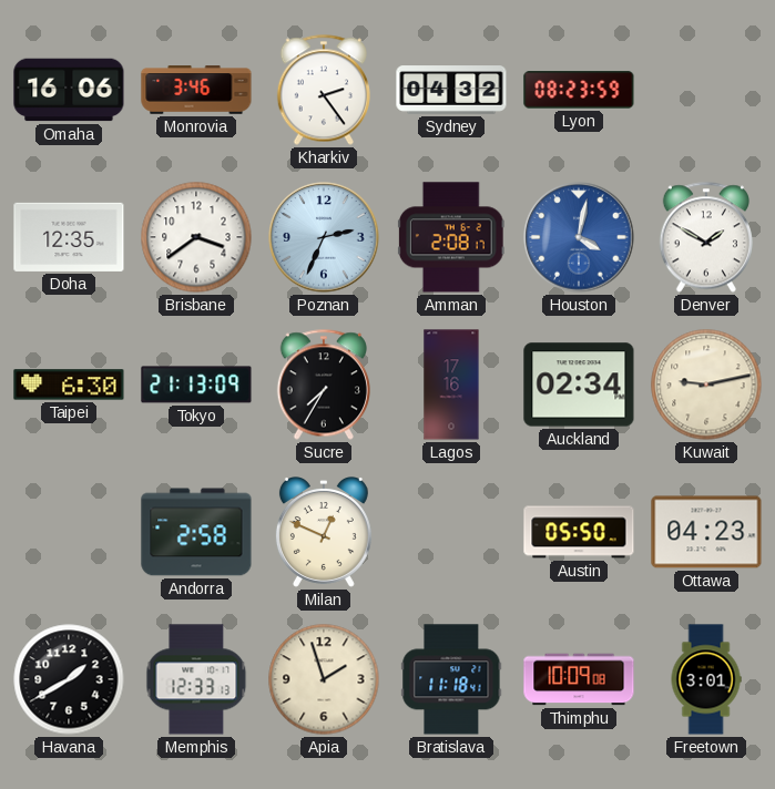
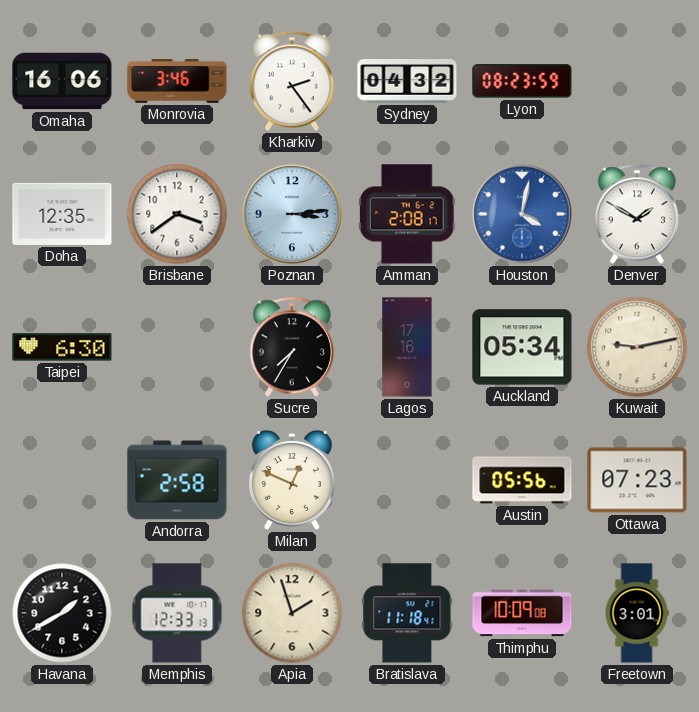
Poznan: 2:34 -> 3:14 (292, 214)
Tokyo: 21:13 -> none (196, 385)
Auckland: 02:34 -> 05:34 (522, 347)
Austin: 05:50 -> 05:56 (522, 480)
Ottawa: 04:23 -> 07:23 (637, 480)
